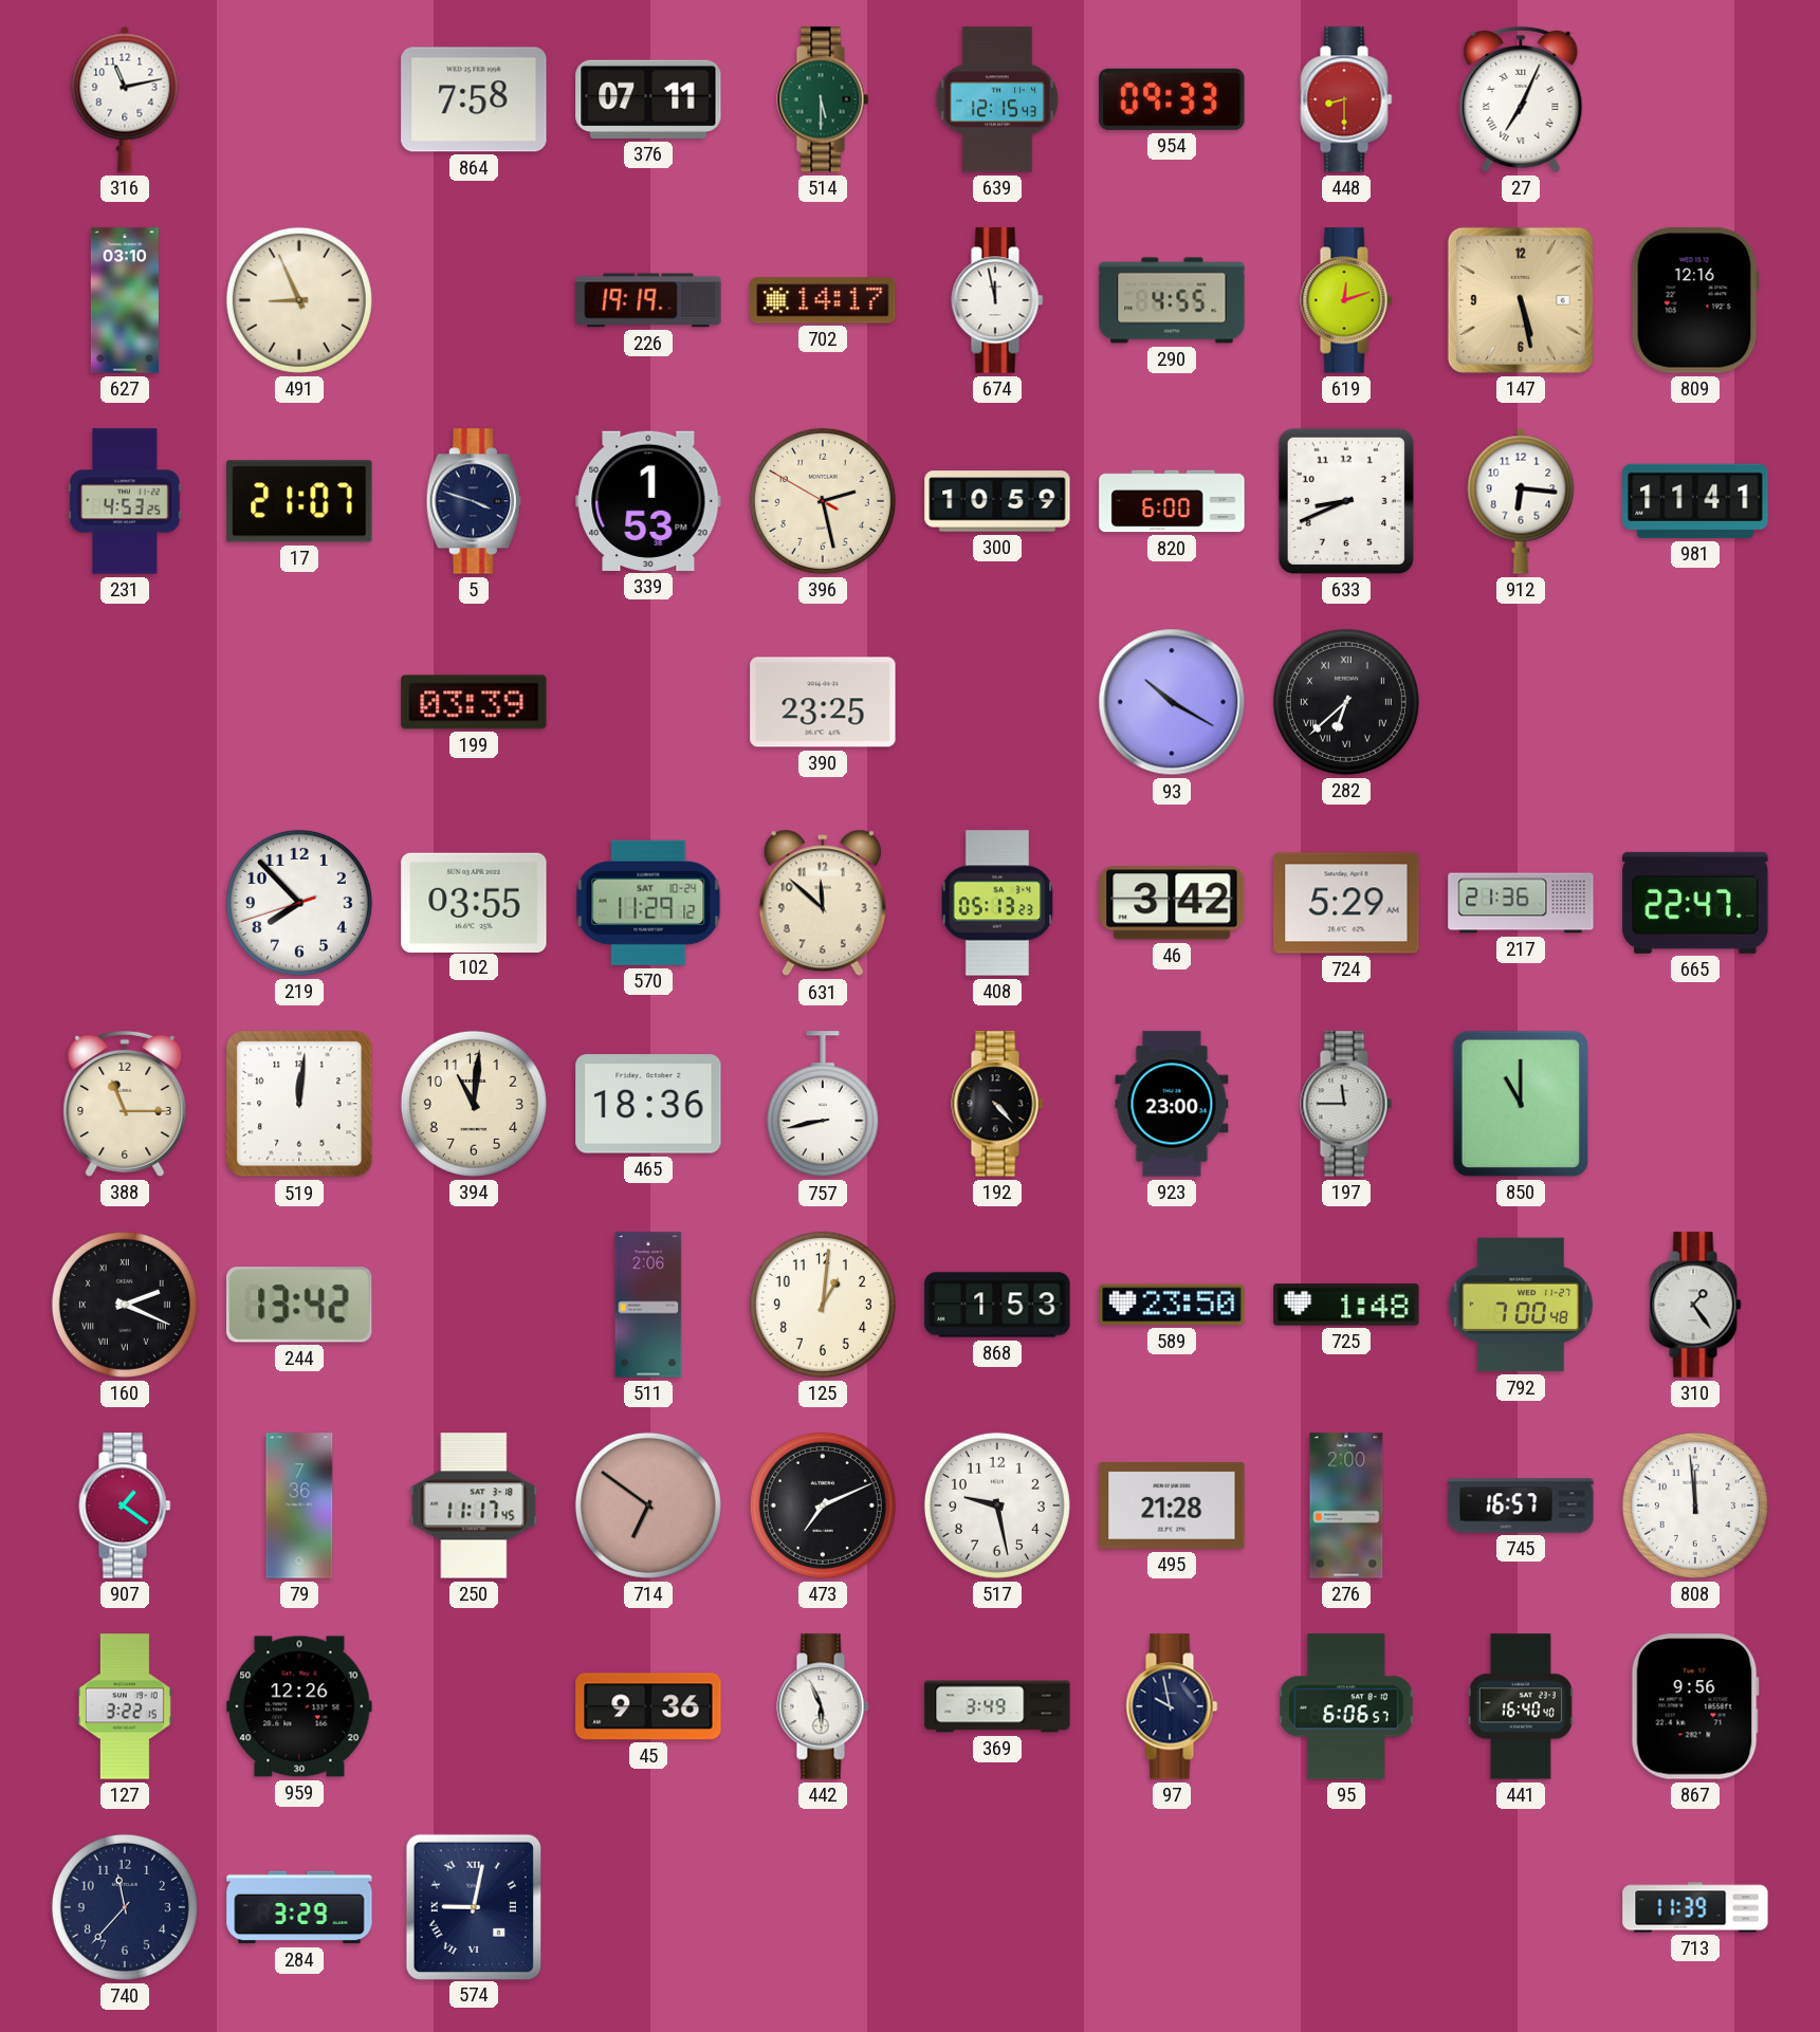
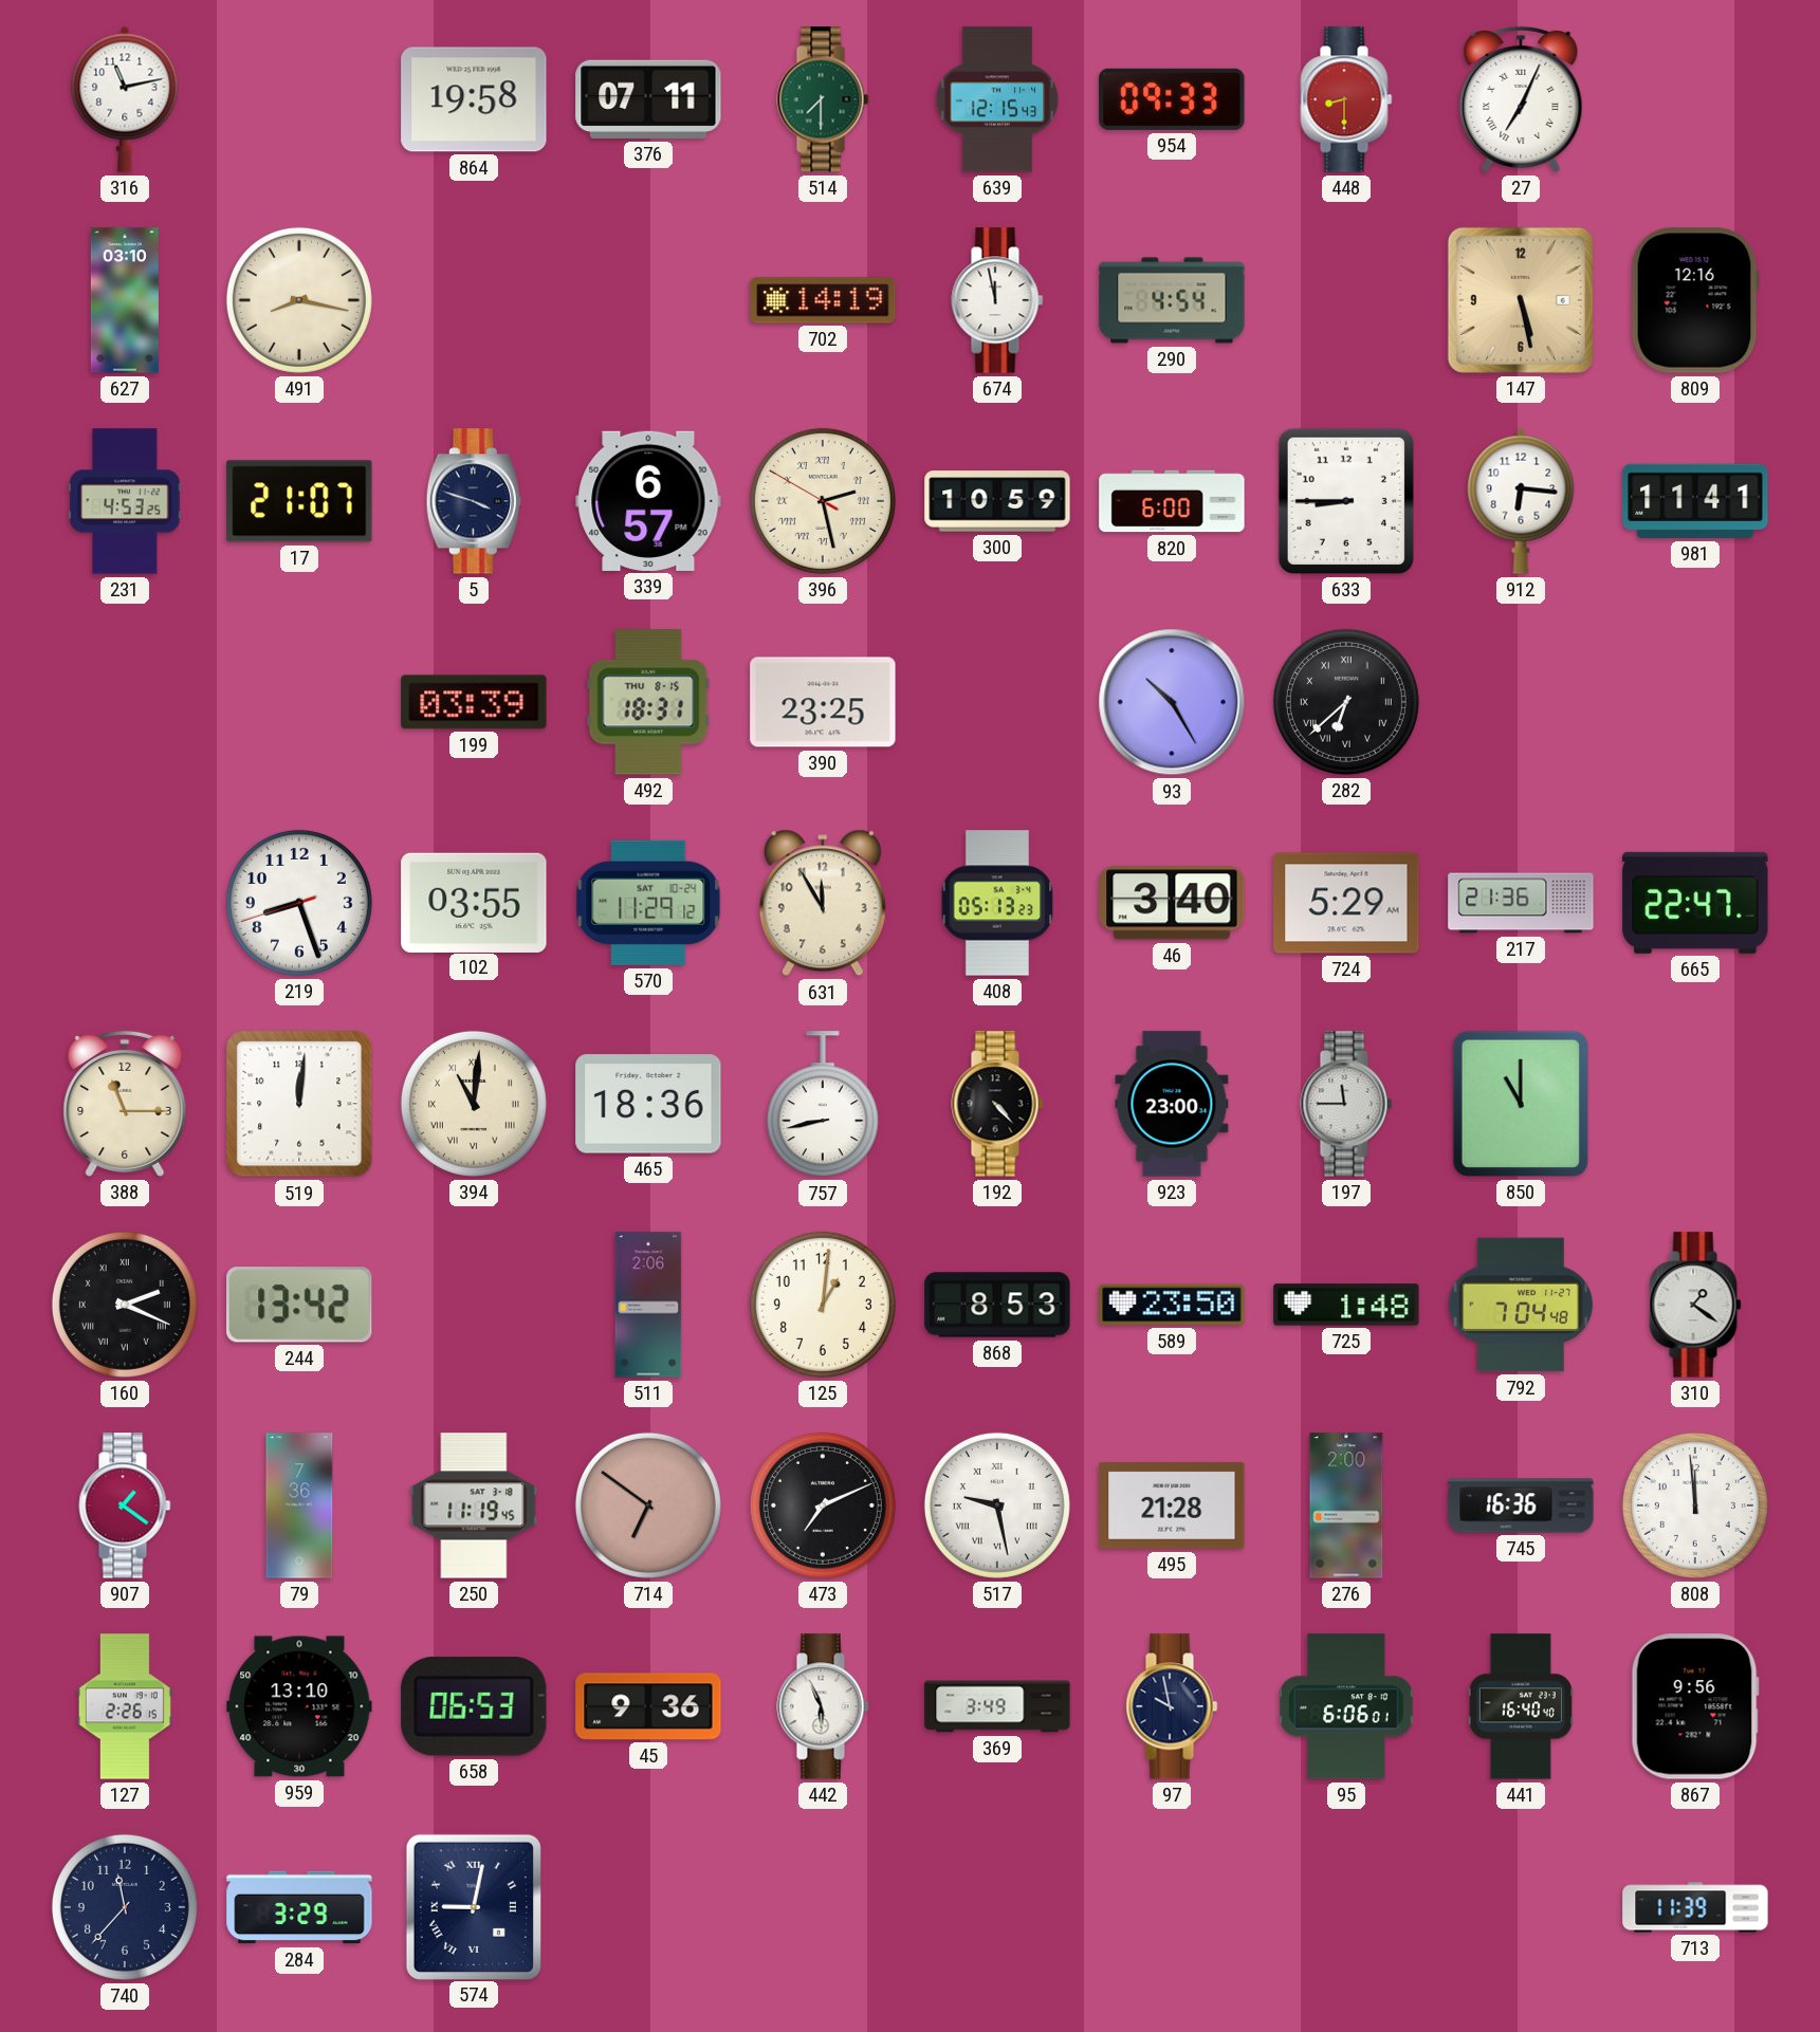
864: 7:58 -> 19:58 (474, 99)
514: 5:30 -> 7:30 (823, 99)
491: 8:56 -> 8:17 (299, 300)
226: 19:19 -> none (648, 300)
702: 14:17 -> 14:19 (823, 300)
290: 4:55 -> 4:54 (1172, 300)
619: 12:12 -> none (1346, 300)
339: 1:53 -> 6:57 (648, 501)
396 numerals: Arabic -> Roman (823, 501)
633: 8:41 -> 8:45 (1346, 501)
492: none -> 18:31 (648, 702)
93: 10:20 -> 10:25 (1172, 702)
219: 7:52 -> 8:26 (299, 903)
631: 11:52 -> 11:55 (823, 903)
46: 3:42 -> 3:40 (1172, 903)
394 numerals: Arabic -> Roman (474, 1104)
868: 1:53 -> 8:53 (997, 1305)
792: 7:00 -> 7:04 (1521, 1305)
310: 1:24 -> 1:21 (1695, 1305)
250: 11:17 -> 11:19 (474, 1505)
517 numerals: Arabic -> Roman (997, 1505)
745: 16:57 -> 16:36 (1521, 1505)
127: 3:22 -> 2:26 (125, 1706)
959: 12:26 -> 13:10 (299, 1706)
658: none -> 06:53 (474, 1707)
95: 6:06:57 -> 6:06:01 (1347, 1706)
